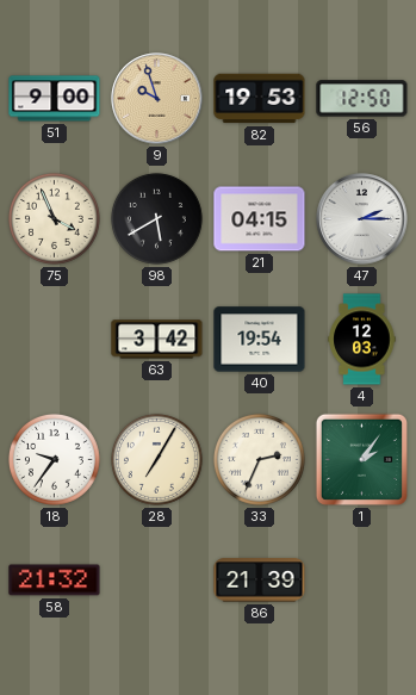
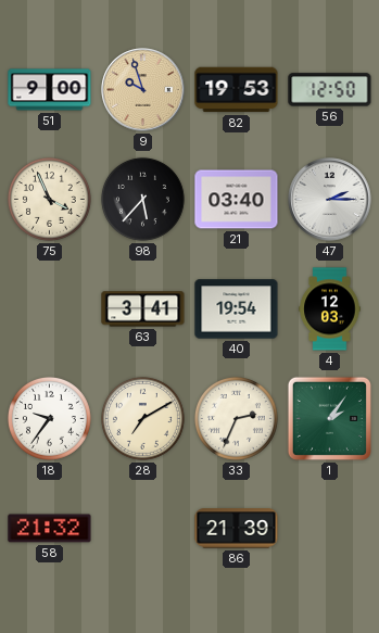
98: 5:40 -> 5:37 (142, 199)
21: 04:15 -> 03:40 (237, 200)
63: 3:42 -> 3:41 (143, 309)
28: 7:05 -> 7:10 (142, 418)
